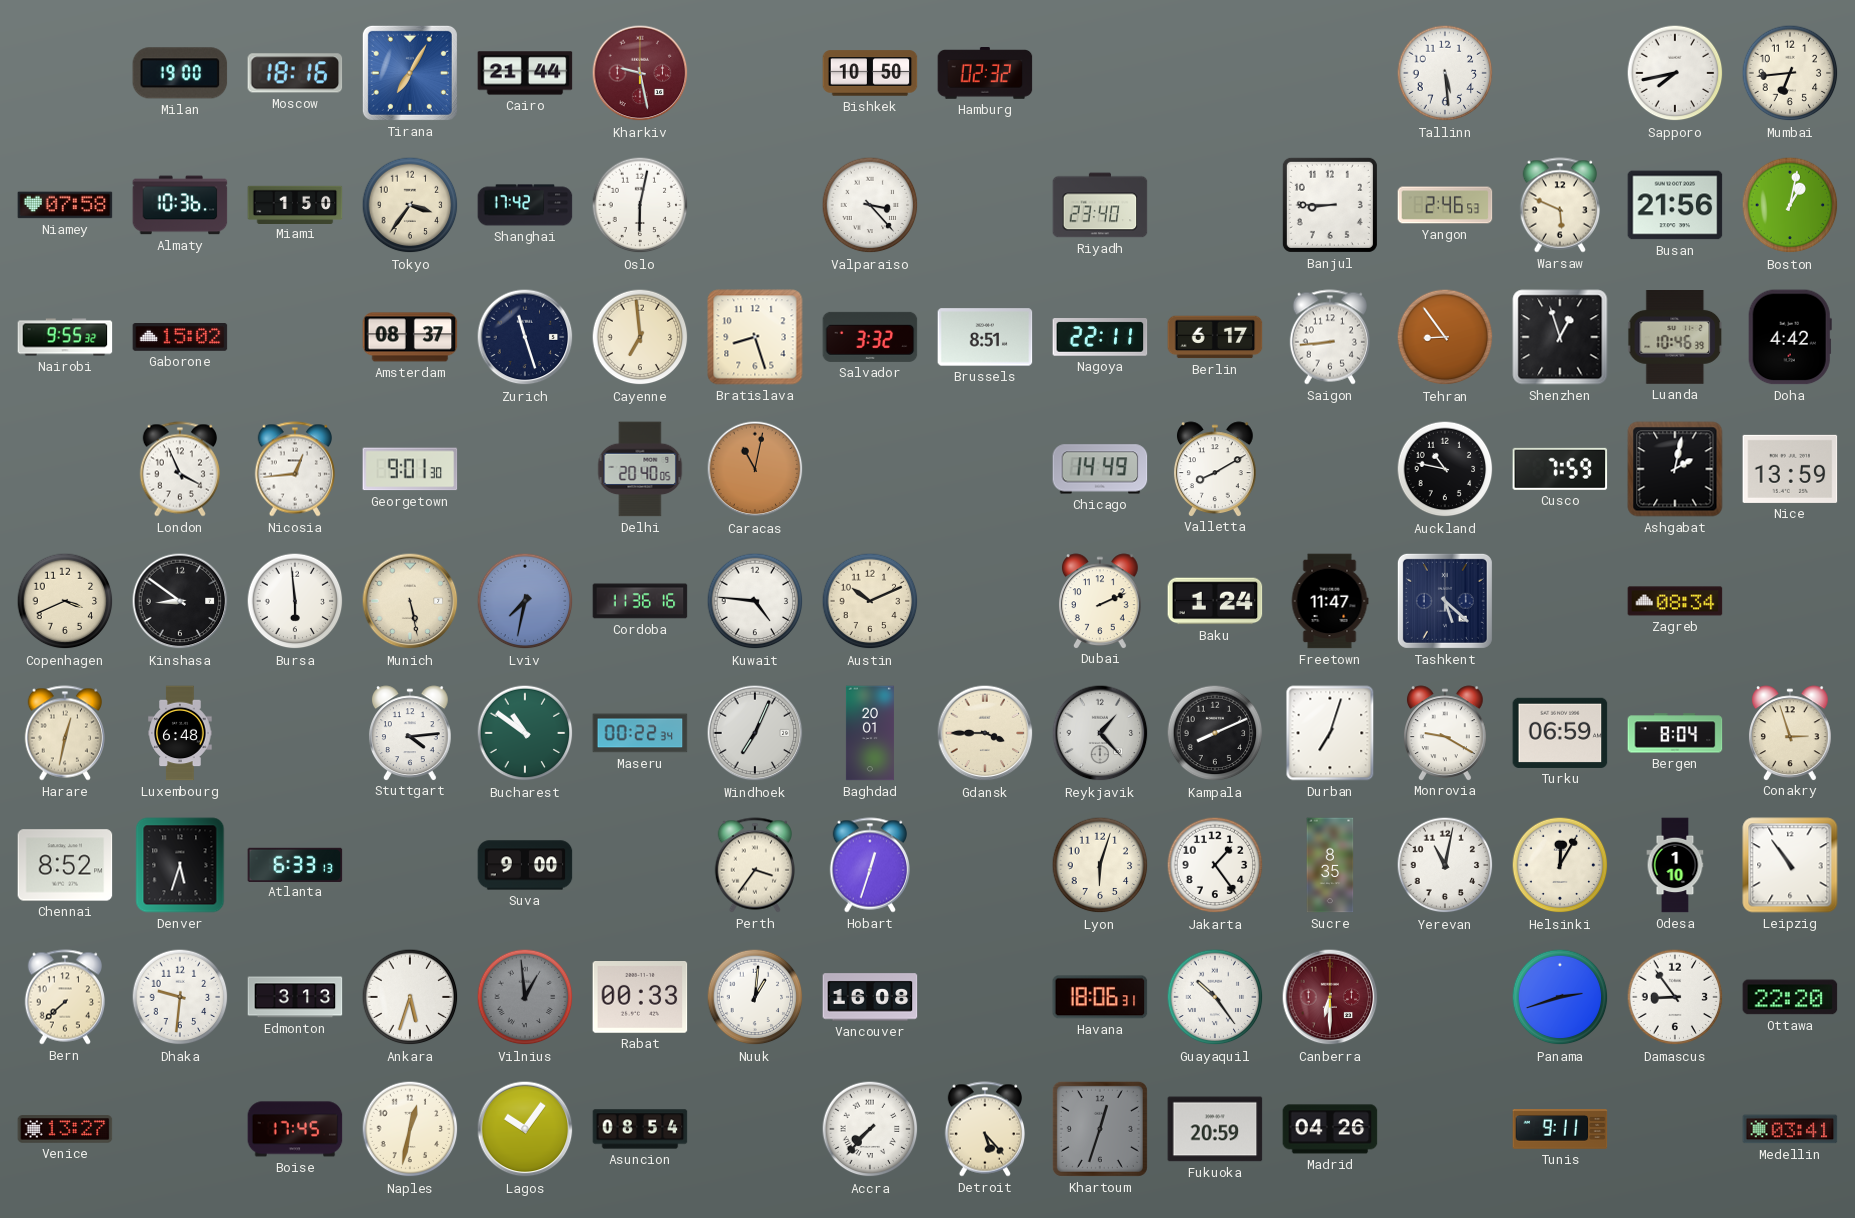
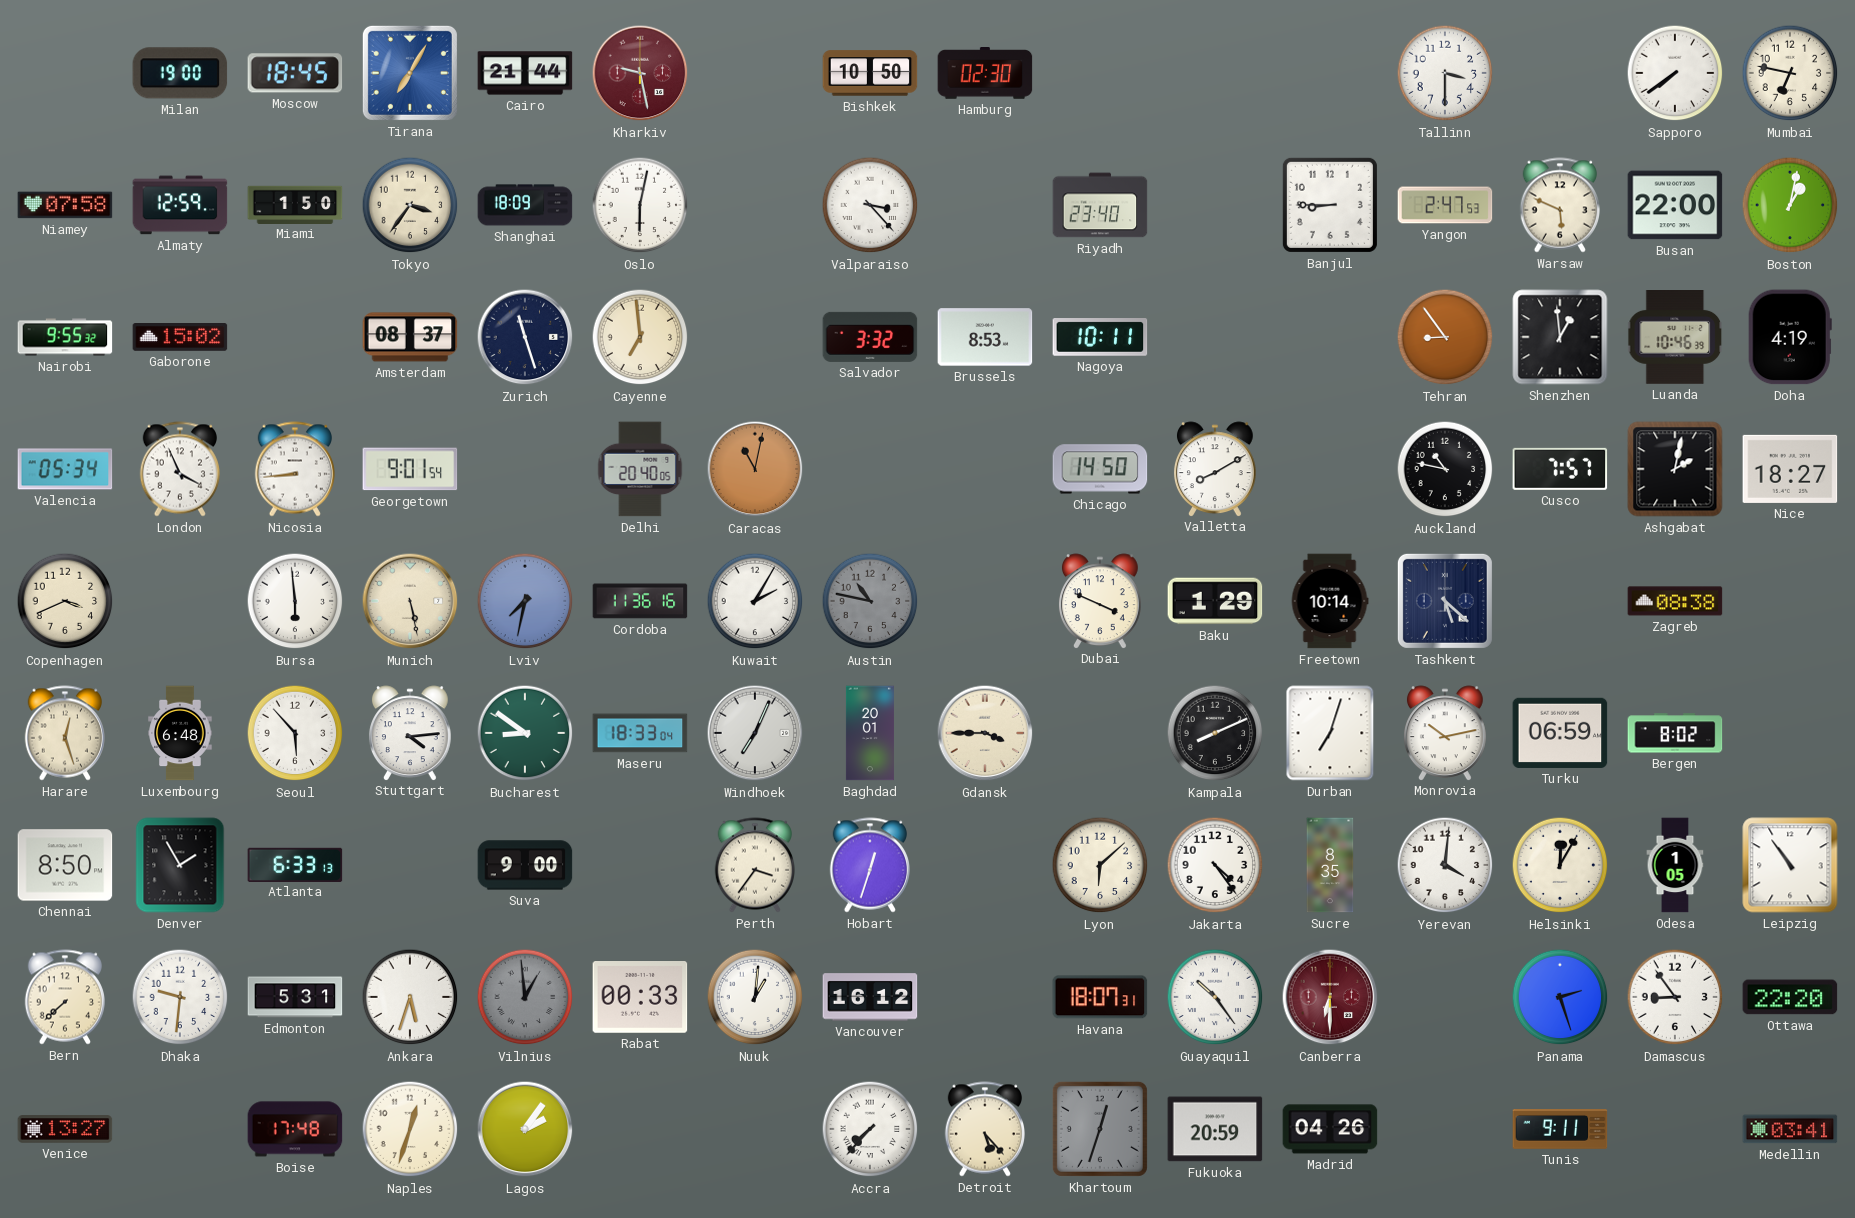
Moscow: 18:16 -> 18:45 (295, 73)
Hamburg: 02:32 -> 02:30 (985, 74)
Tallinn: 5:29 -> 3:30 (1445, 73)
Sapporo: 7:43 -> 7:39 (1675, 73)
Mumbai: 6:44 -> 6:47 (1790, 73)
Almaty: 10:36 -> 12:59 (180, 205)
Shanghai: 17:42 -> 18:09 (525, 205)
Yangon: 2:46 -> 2:47 (1445, 205)
Busan: 21:56 -> 22:00 (1675, 205)
Bratislava: 8:27 -> none (755, 337)
Brussels: 8:51 -> 8:53 (985, 337)
Nagoya: 22:11 -> 10:11 (1100, 338)
Berlin: 6:17 -> none (1215, 337)
Saigon: 8:44 -> none (1329, 337)
Shenzhen: 12:57 -> 12:59 (1560, 337)
Doha: 4:42 -> 4:19 (1790, 337)
Valencia: none -> 05:34 (65, 469)
Nicosia: 12:44 -> 8:44 (294, 469)
Georgetown: 9:01:30 -> 9:01:54 (410, 469)
Chicago: 14:49 -> 14:50 (1100, 469)
Cusco: 7:59 -> 7:57 (1560, 469)
Nice: 13:59 -> 18:27 (1790, 469)
Kinshasa: 8:51 -> none (180, 601)
Kuwait: 4:46 -> 2:05 (755, 601)
Austin: 10:11 -> 10:47 (870, 601)
Austin dial: cream -> grey (870, 601)
Dubai: 2:11 -> 3:49 (1100, 601)
Baku: 1:24 -> 1:29 (1215, 601)
Freetown: 11:47 -> 10:14 (1330, 601)
Zagreb: 08:34 -> 08:38 (1675, 601)
Harare: 12:32 -> 12:27 (64, 733)
Seoul: none -> 5:53 (295, 733)
Bucharest: 10:51 -> 8:51 (525, 733)
Maseru: 00:22 -> 18:33 (640, 733)
Reykjavik: 1:23 -> none (1100, 733)
Monrovia: 9:20 -> 10:13 (1445, 733)
Bergen: 8:04 -> 8:02 (1675, 733)
Conakry: 2:57 -> none (1790, 733)
Chennai: 8:52 -> 8:50 (65, 865)
Denver: 5:33 -> 1:55 (180, 865)
Lyon: 6:03 -> 6:08 (1100, 865)
Jakarta: 1:24 -> 4:24 (1215, 865)
Yerevan: 11:02 -> 4:01 (1445, 865)
Odesa: 1:10 -> 1:05 (1675, 865)
Edmonton: 3:13 -> 5:31 (295, 997)
Vancouver: 16:08 -> 16:12 (870, 997)
Havana: 18:06 -> 18:07 (1100, 997)
Panama: 2:42 -> 2:27 (1560, 997)
Boise: 17:45 -> 17:48 (295, 1129)
Naples: 12:32 -> 12:33 (410, 1129)
Lagos: 10:06 -> 2:06 (525, 1129)
Asuncion: 08:54 -> none (640, 1129)
